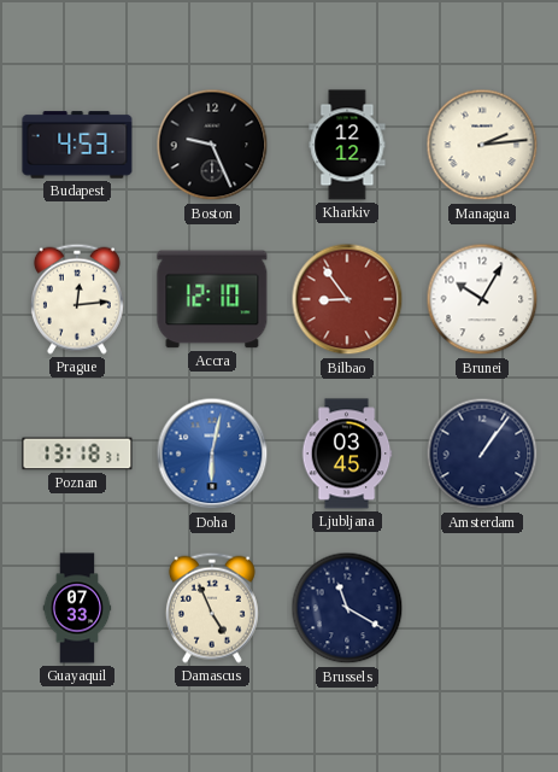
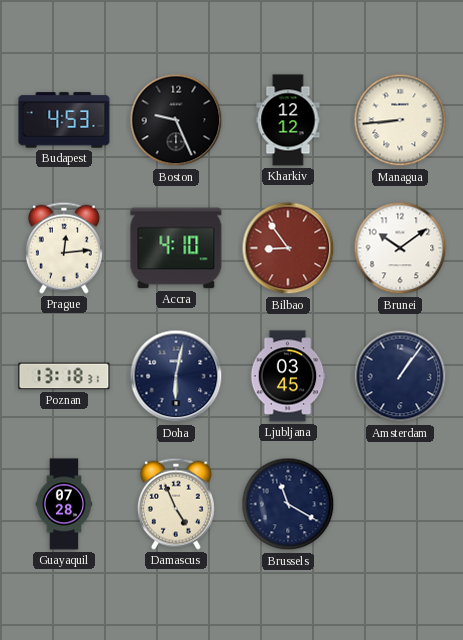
Managua: 2:14 -> 8:44 (400, 120)
Accra: 12:10 -> 4:10 (176, 248)
Brunei: 10:05 -> 10:09 (400, 248)
Doha dial: blue -> navy (176, 376)
Guayaquil: 07:33 -> 07:28 (64, 504)
